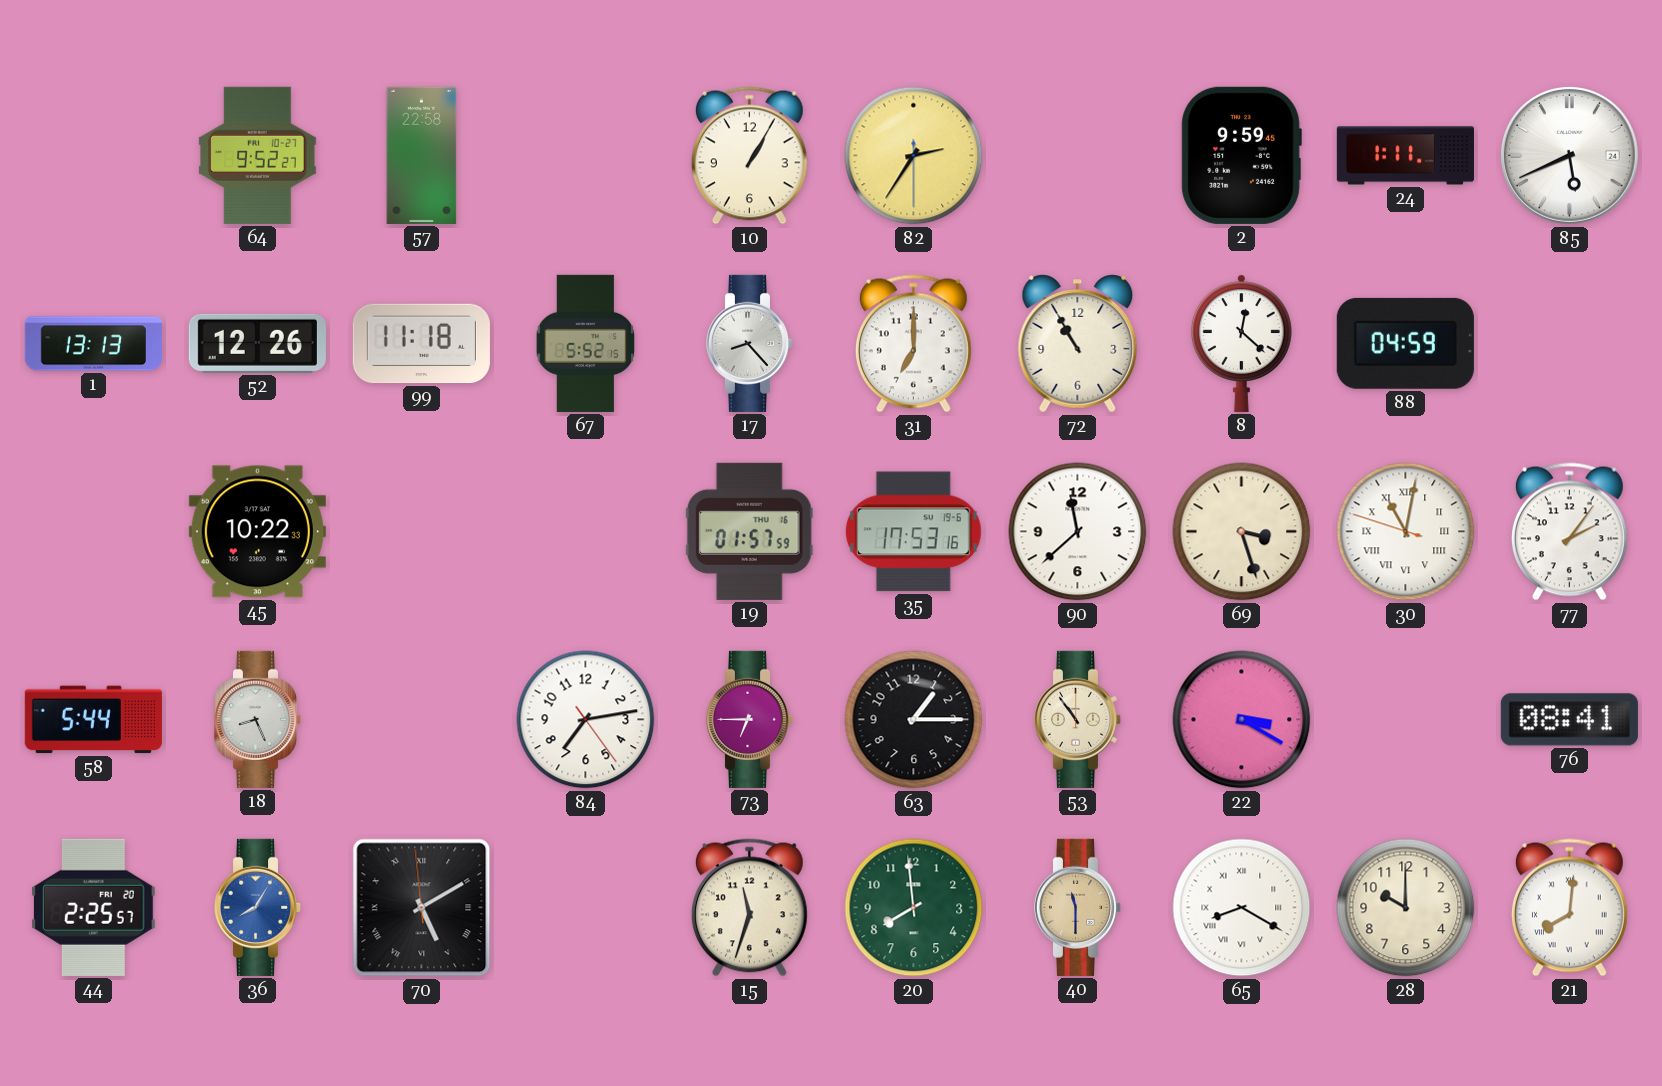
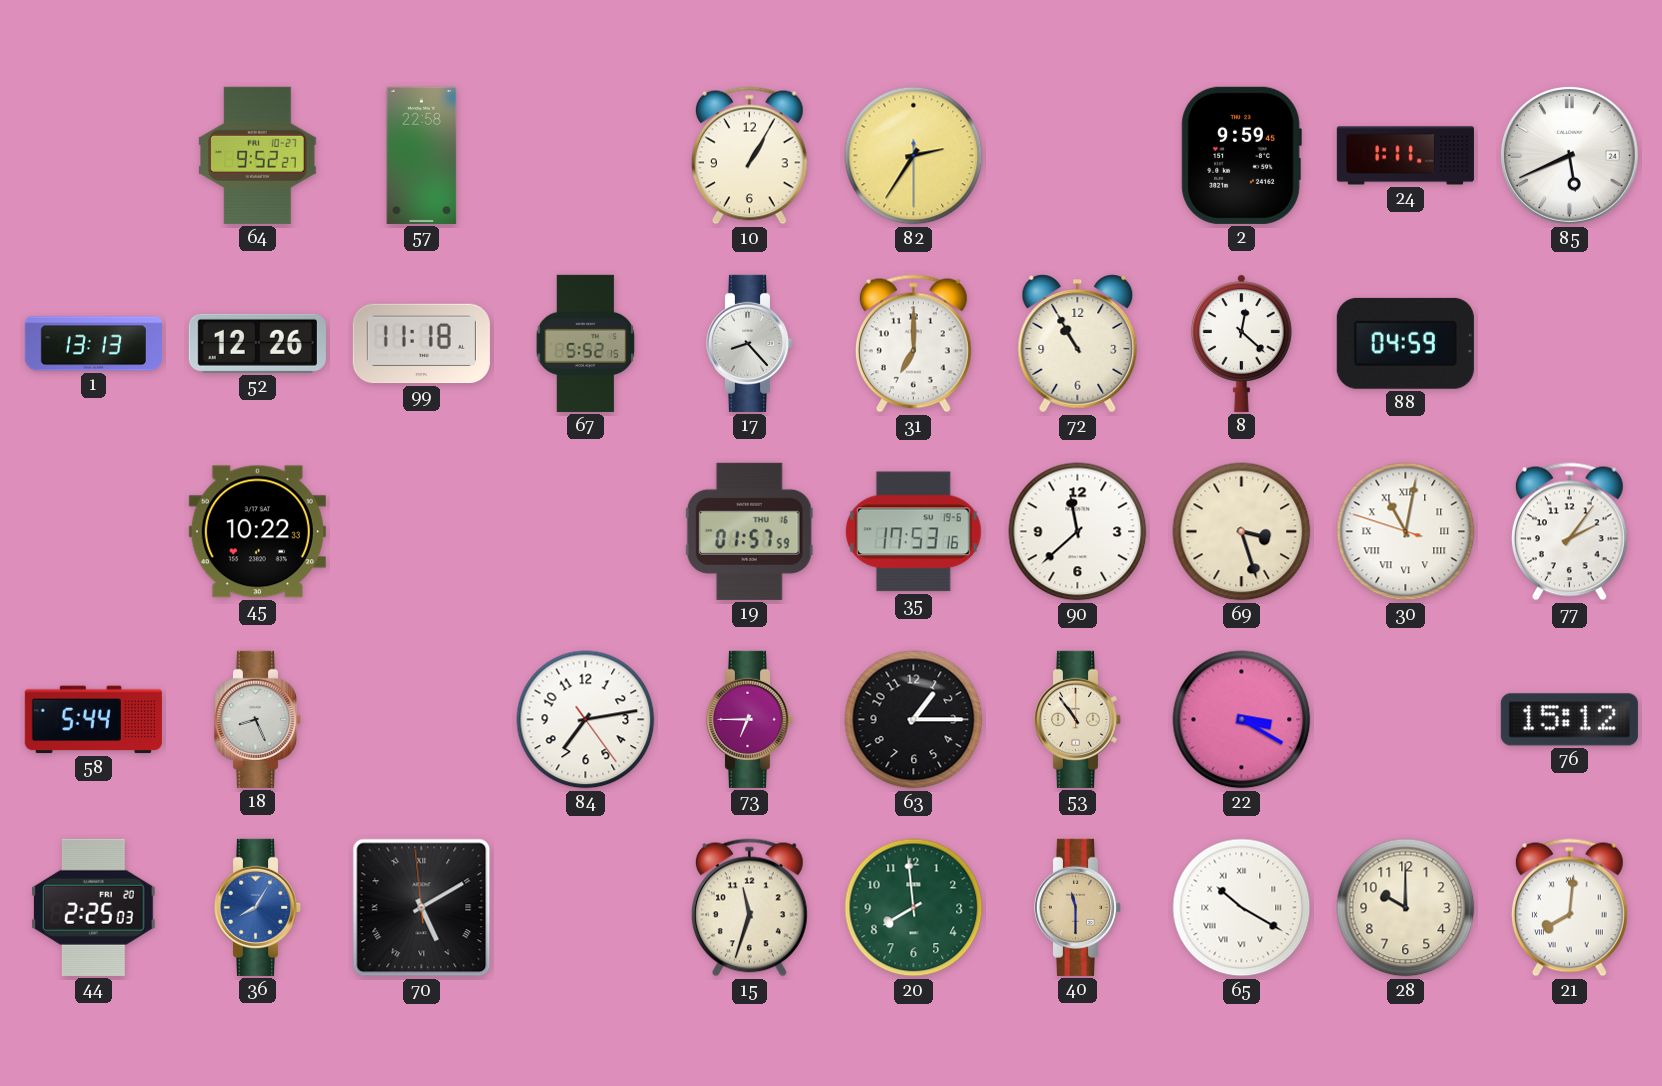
76: 08:41 -> 15:12 (1569, 720)
44: 2:25:57 -> 2:25:03 (94, 907)
65: 8:20 -> 10:20 (1242, 908)
